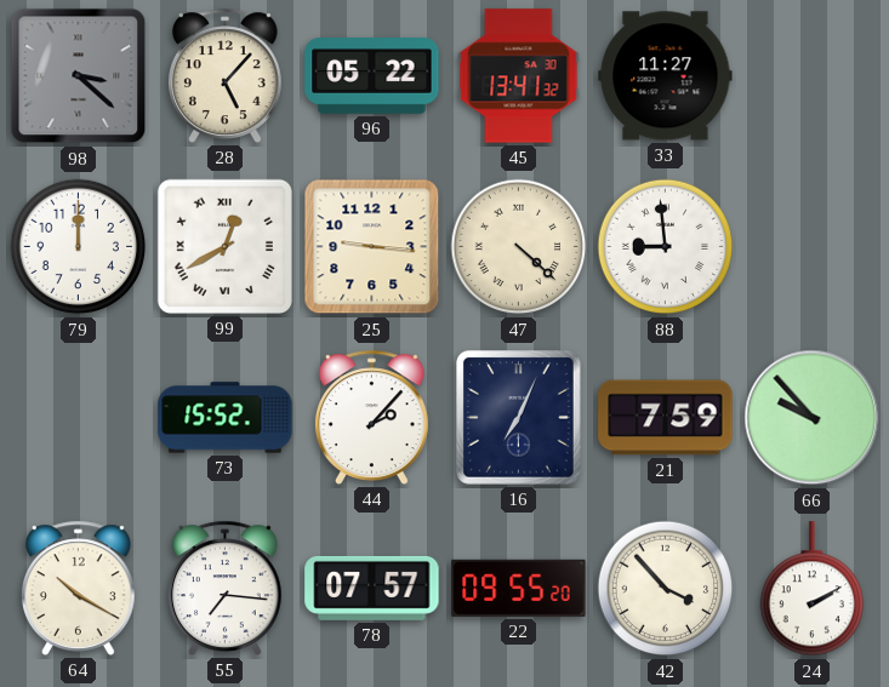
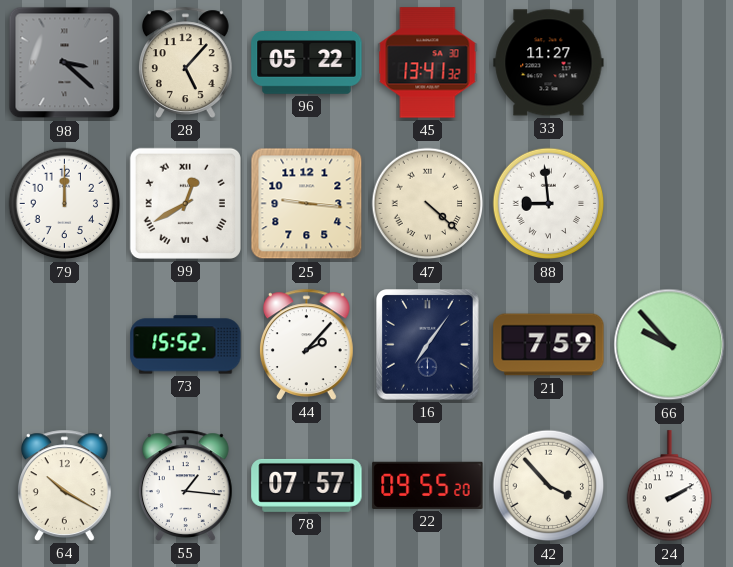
16: 7:04 -> 7:06 (428, 345)
55: 7:16 -> 1:16 (185, 485)
